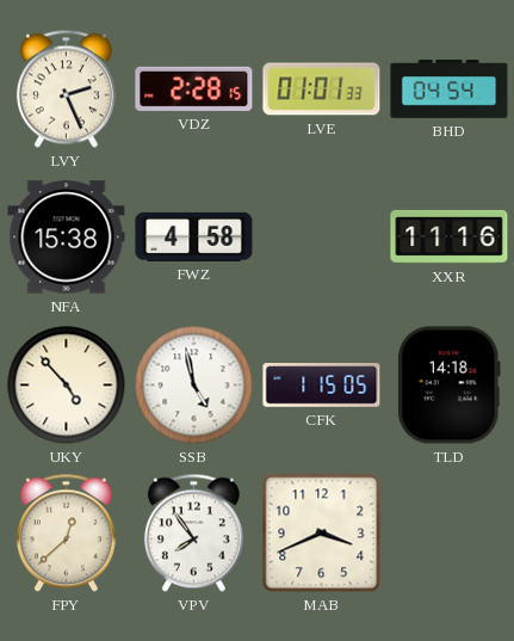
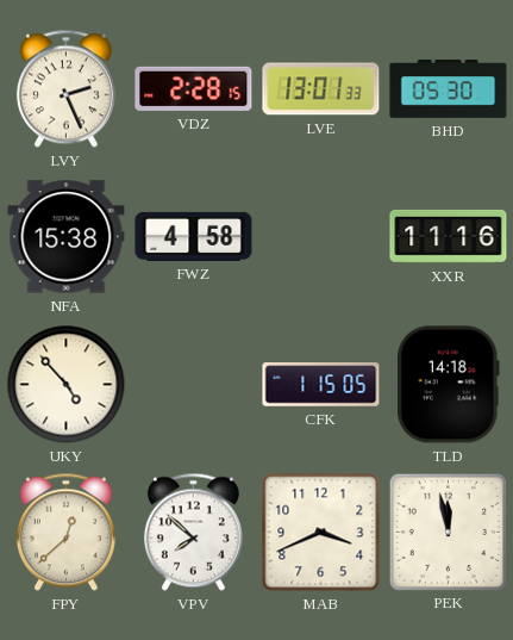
LVE: 01:01 -> 13:01 (321, 89)
BHD: 04:54 -> 05:30 (449, 89)
SSB: 4:58 -> none (194, 386)
VPV: 7:54 -> 7:52 (193, 533)
PEK: none -> 11:58 (448, 532)
